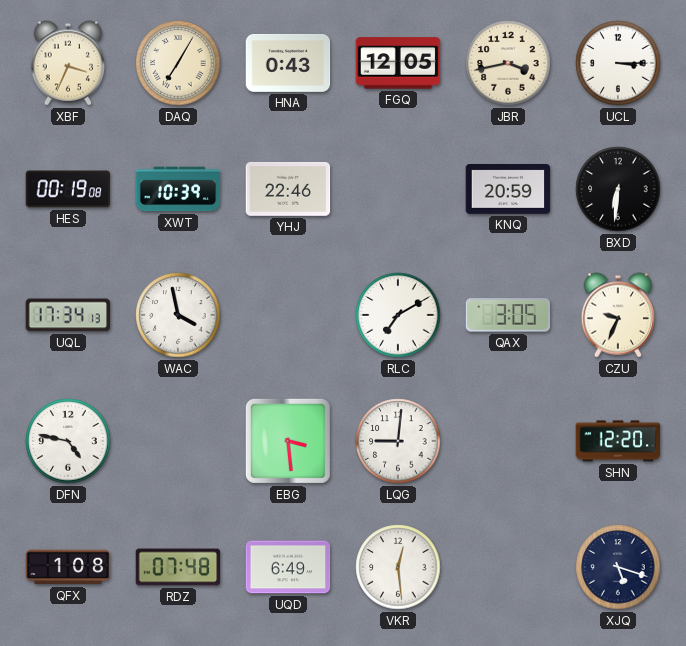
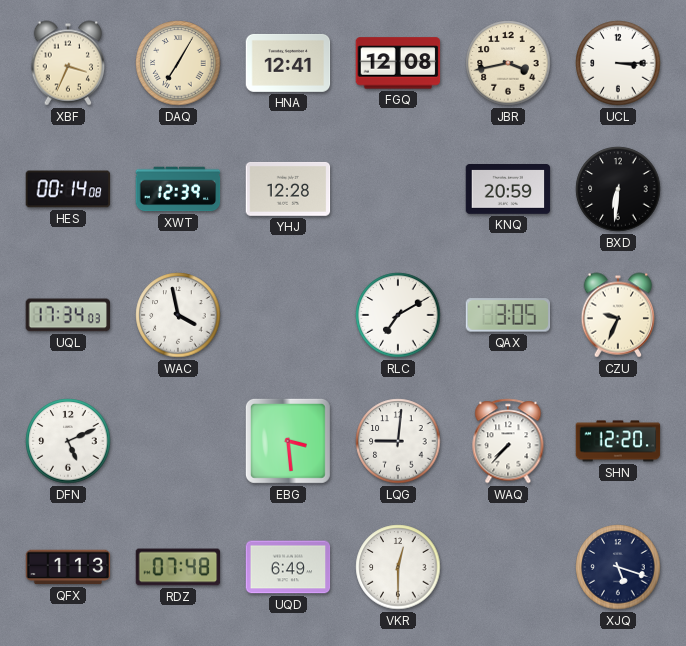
HNA: 0:43 -> 12:41 (288, 63)
FGQ: 12:05 -> 12:08 (398, 63)
HES: 00:19 -> 00:14 (68, 189)
XWT: 10:39 -> 12:39 (178, 189)
YHJ: 22:46 -> 12:28 (288, 189)
UQL: 17:34:13 -> 17:34:03 (68, 315)
DFN: 4:47 -> 5:11 (68, 441)
WAQ: none -> 7:37 (508, 441)
QFX: 1:08 -> 1:13 (68, 567)
VKR: 12:29 -> 12:30 (398, 567)
